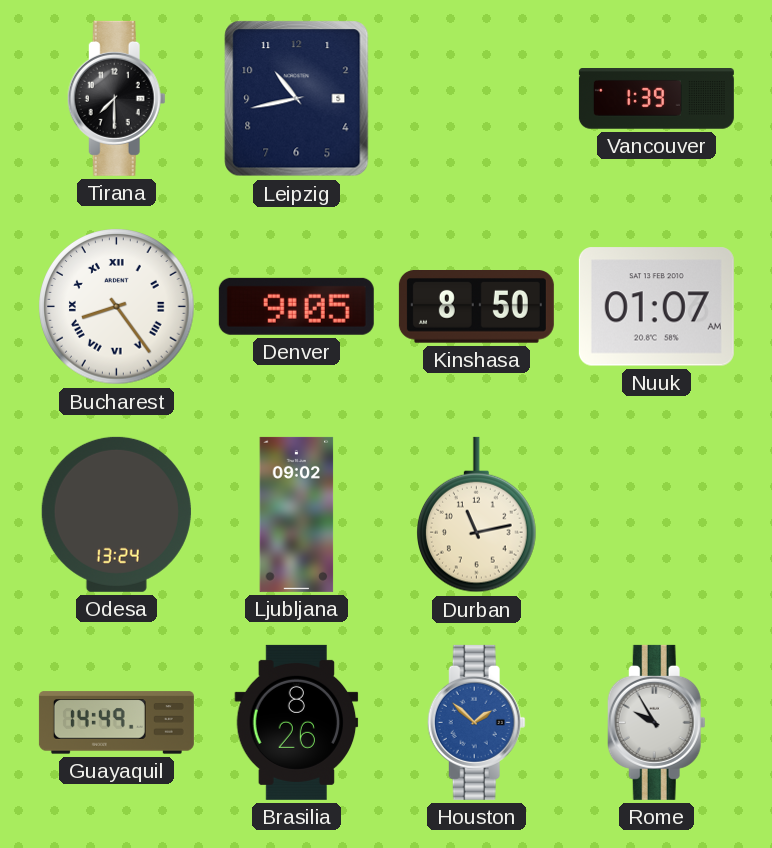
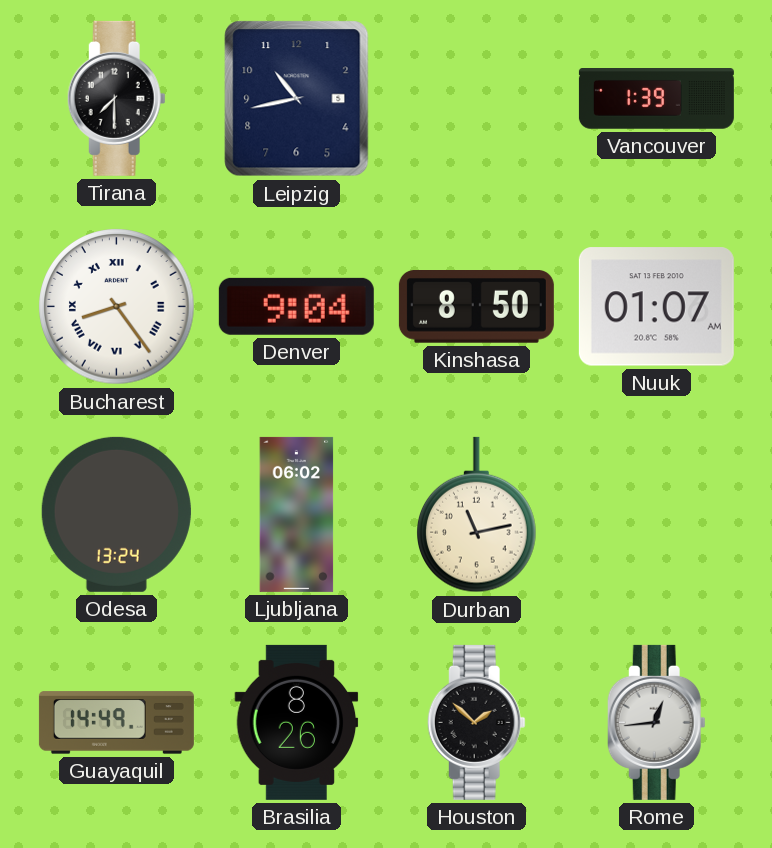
Denver: 9:05 -> 9:04 (296, 306)
Ljubljana: 09:02 -> 06:02 (297, 514)
Houston dial: blue -> black (476, 722)
Rome: 9:55 -> 12:44 (656, 722)
